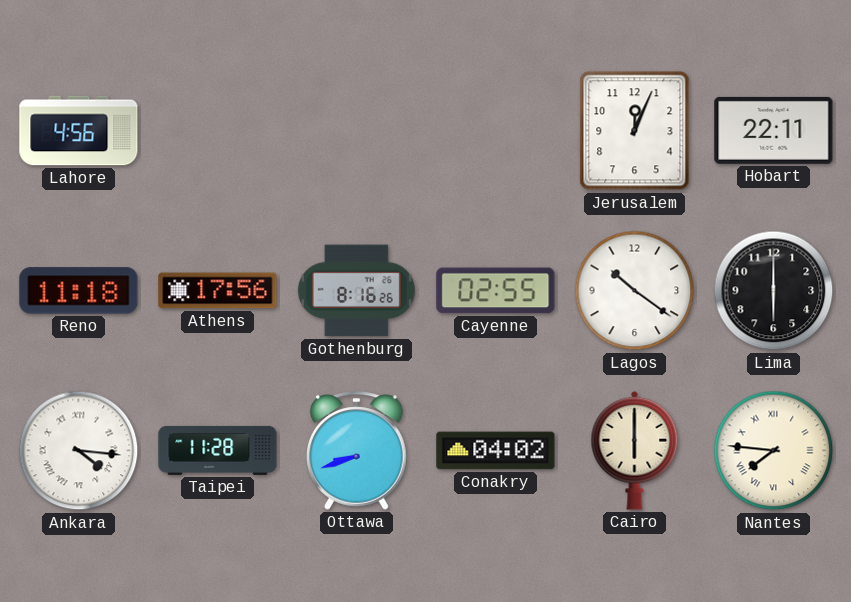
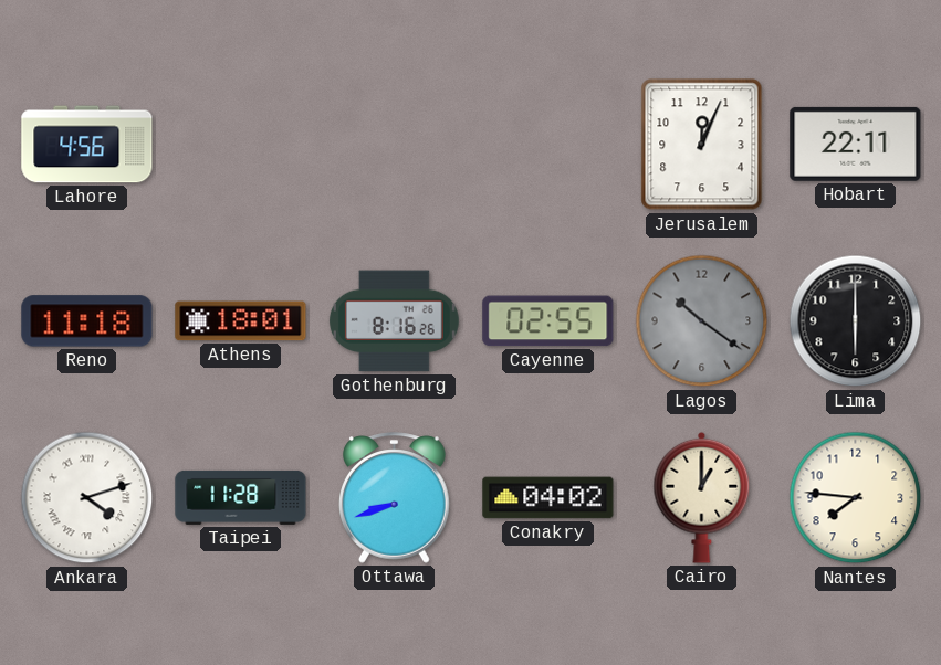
Athens: 17:56 -> 18:01 (241, 321)
Lagos dial: white -> grey (702, 321)
Ankara: 4:16 -> 4:12 (87, 498)
Cairo: 6:00 -> 1:00 (702, 497)
Nantes numerals: Roman -> Arabic (856, 498)
